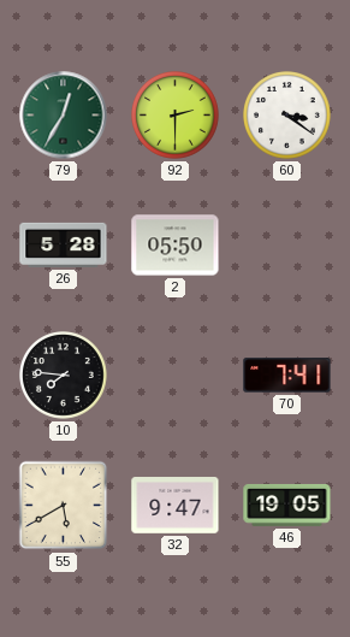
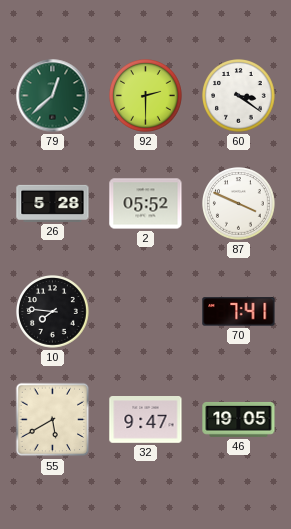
79: 12:35 -> 12:38 (53, 96)
2: 05:50 -> 05:52 (146, 204)
87: none -> 3:49 (239, 204)
